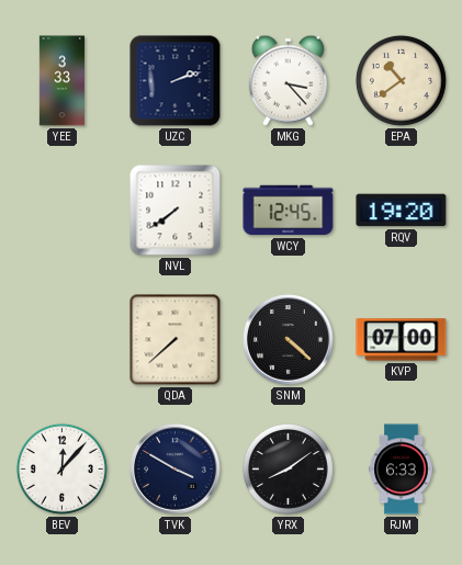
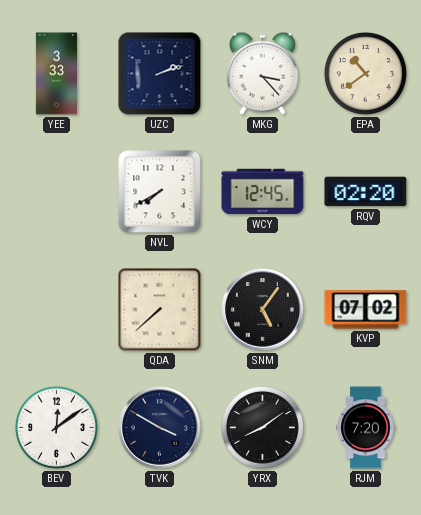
NVL: 7:39 -> 7:40 (160, 192)
RQV: 19:20 -> 02:20 (366, 192)
SNM: 4:22 -> 5:06 (263, 310)
KVP: 07:00 -> 07:02 (366, 310)
BEV: 12:07 -> 12:09 (56, 427)
RJM: 6:33 -> 7:20 (366, 428)
